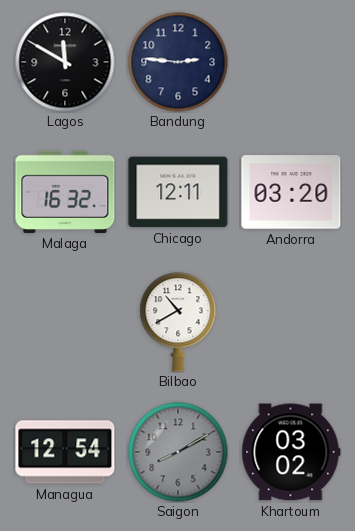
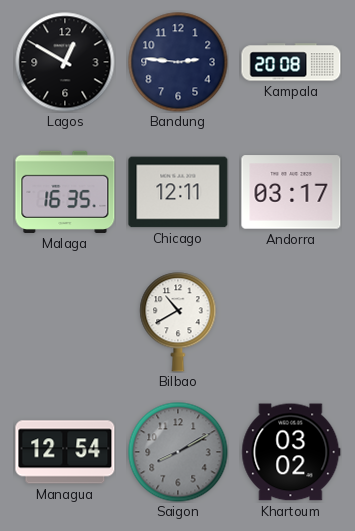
Lagos: 11:50 -> 12:50 (65, 62)
Kampala: none -> 20:08 (291, 62)
Malaga: 16:32 -> 16:35 (65, 192)
Andorra: 03:20 -> 03:17 (291, 192)
